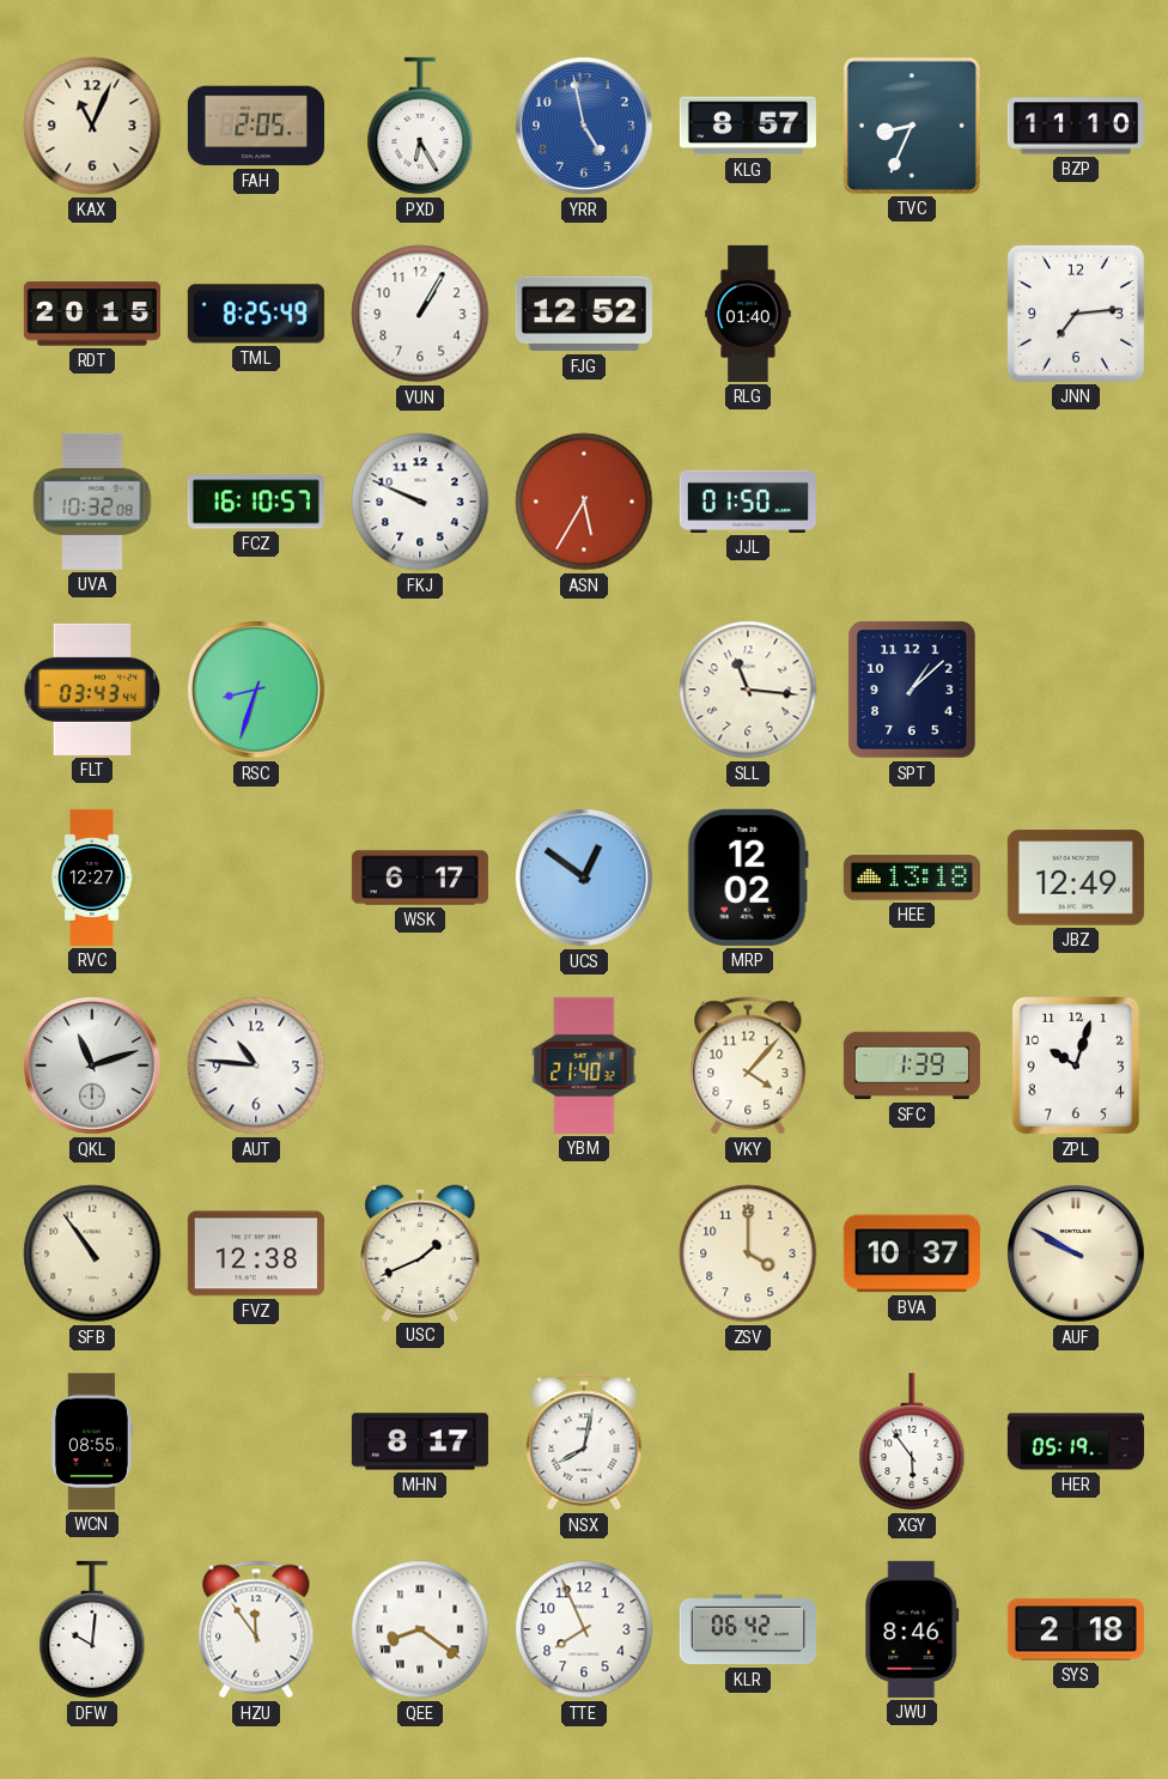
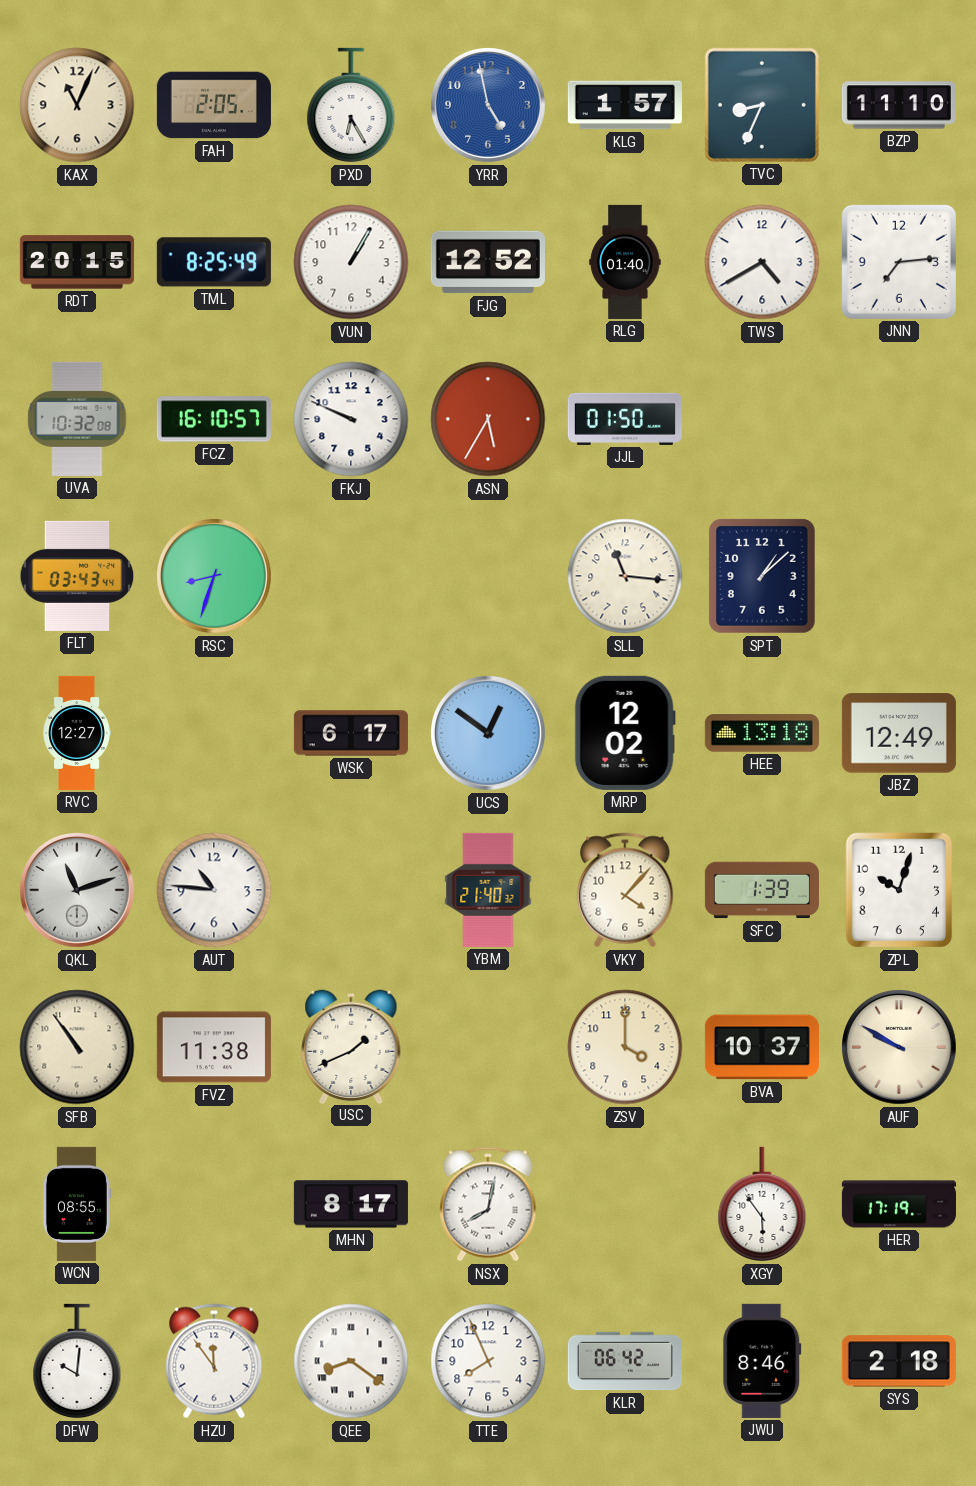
KLG: 8:57 -> 1:57 (625, 105)
TWS: none -> 4:40 (762, 262)
FVZ: 12:38 -> 11:38 (214, 1047)
HER: 05:19 -> 17:19 (899, 1204)
